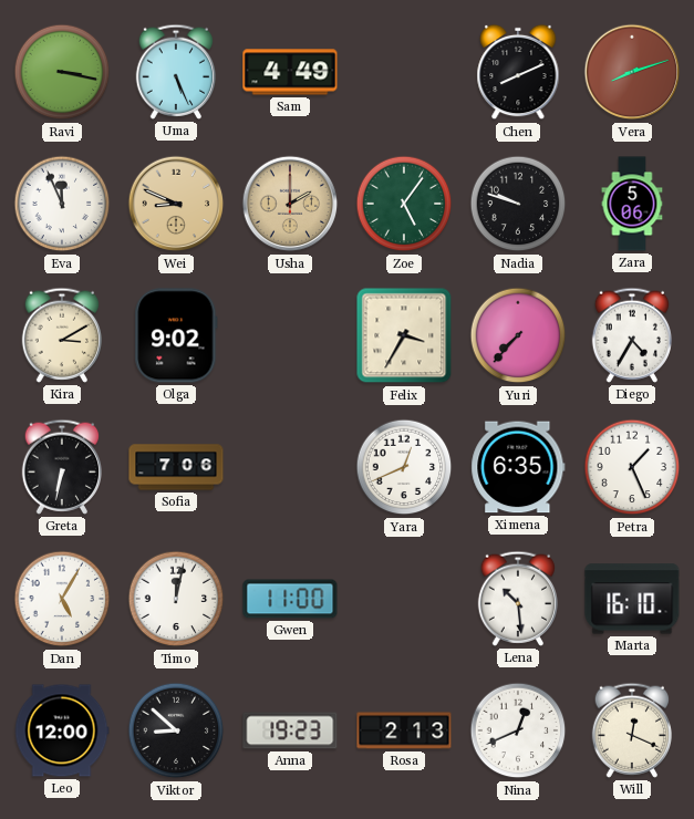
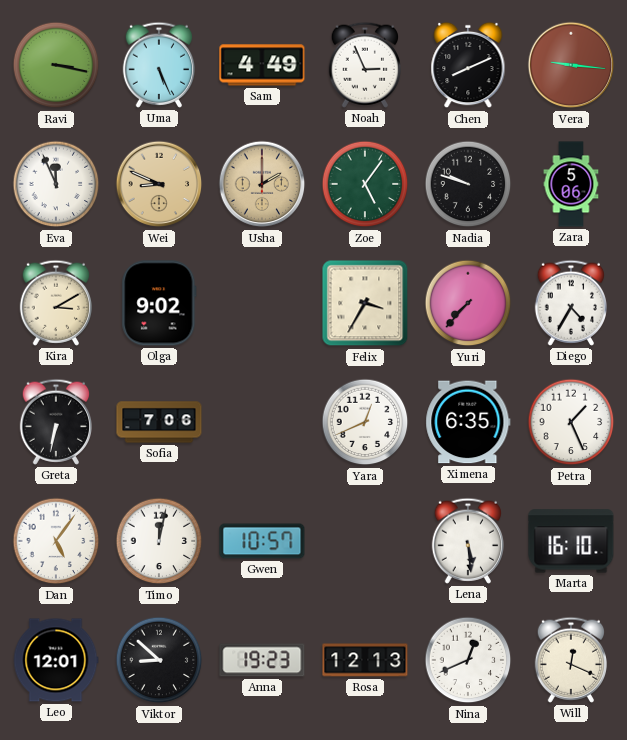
Noah: none -> 2:56 (364, 65)
Vera: 8:12 -> 9:16 (571, 65)
Dan: 5:05 -> 5:06 (56, 541)
Gwen: 11:00 -> 10:57 (262, 541)
Lena: 10:29 -> 5:29 (467, 541)
Leo: 12:00 -> 12:01 (56, 660)
Rosa: 2:13 -> 12:13 (365, 660)
